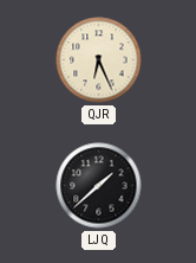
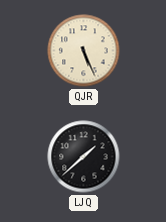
QJR: 6:26 -> 5:26 (84, 51)
